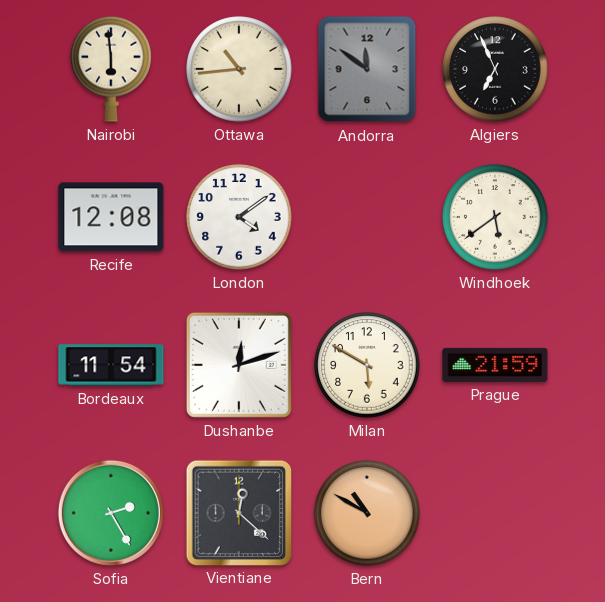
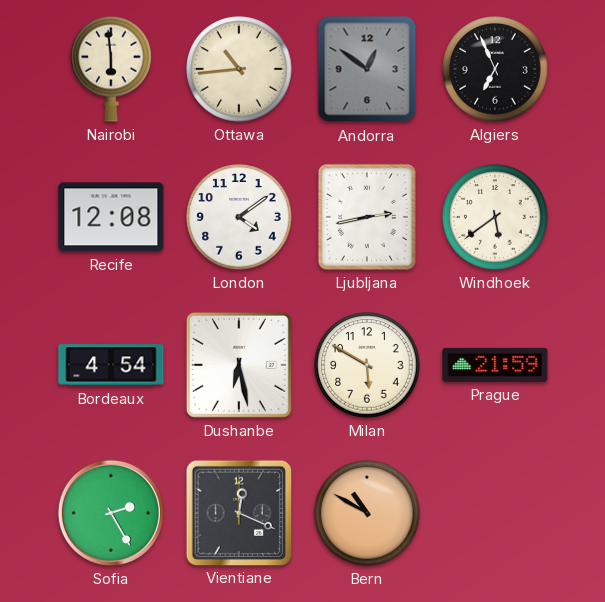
Andorra: 11:51 -> 12:51 (367, 69)
Ljubljana: none -> 2:43 (367, 217)
Bordeaux: 11:54 -> 4:54 (111, 365)
Dushanbe: 12:12 -> 6:28 (239, 365)
Vientiane: 12:22 -> 12:19 (238, 512)
